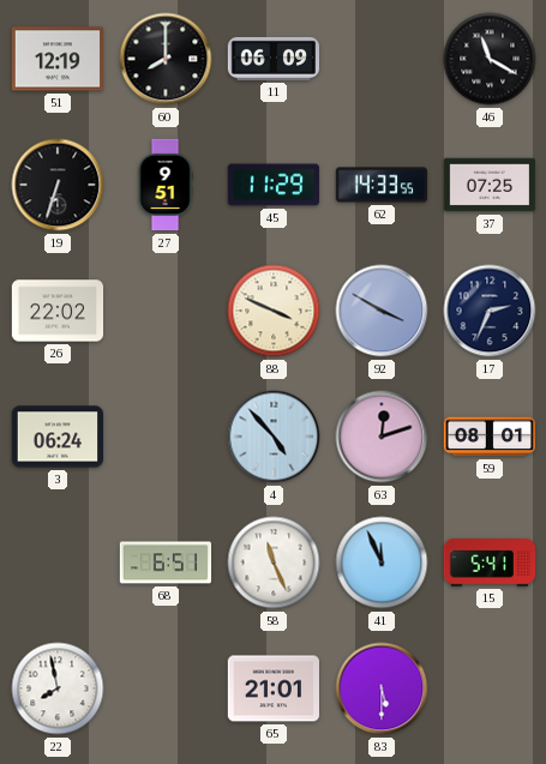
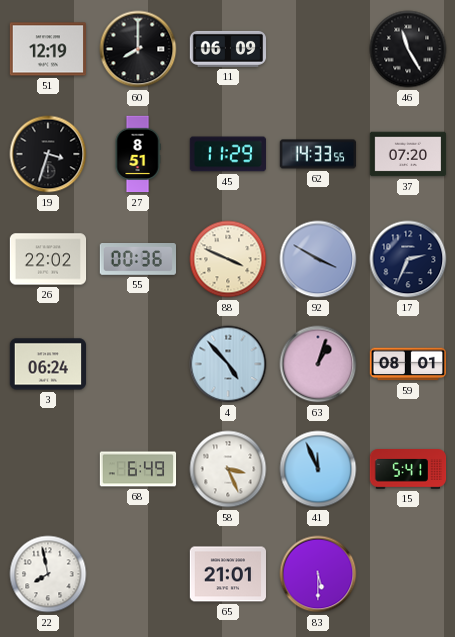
46: 11:20 -> 11:25 (408, 49)
19: 6:33 -> 3:33 (48, 154)
27: 9:51 -> 8:51 (138, 154)
37: 07:25 -> 07:20 (408, 154)
55: none -> 00:36 (137, 260)
63: 12:12 -> 1:03 (318, 364)
68: 6:51 -> 6:49 (138, 469)
58: 11:26 -> 3:26 (228, 469)
